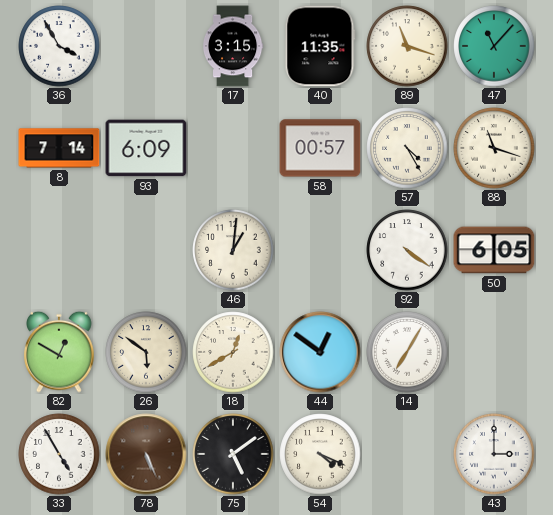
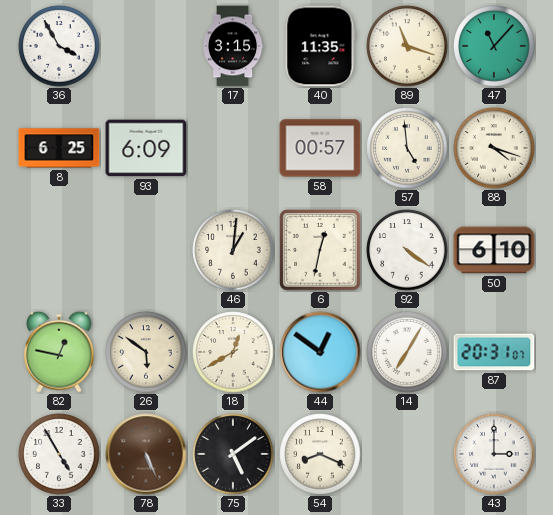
8: 7:14 -> 6:25 (59, 148)
57: 4:25 -> 4:59 (407, 148)
88: 11:18 -> 4:18 (494, 148)
6: none -> 12:32 (320, 250)
50: 6:05 -> 6:10 (494, 250)
82: 12:50 -> 12:47 (59, 352)
87: none -> 20:31 (494, 352)
54: 4:19 -> 8:19 (320, 454)
